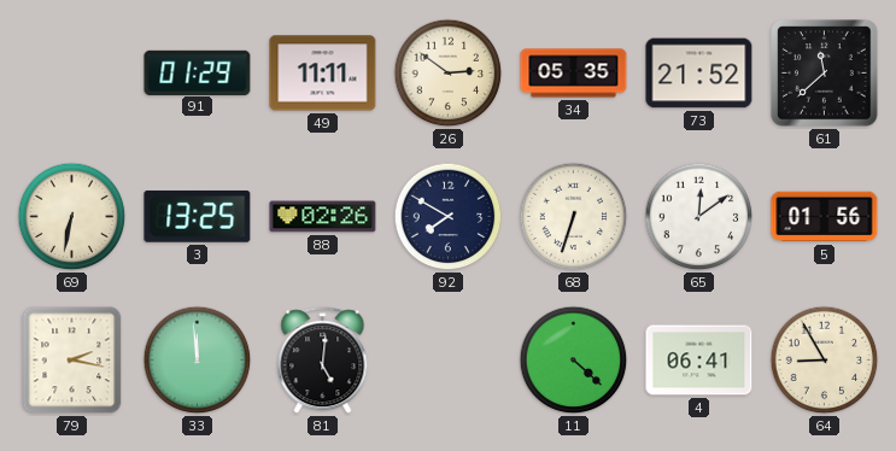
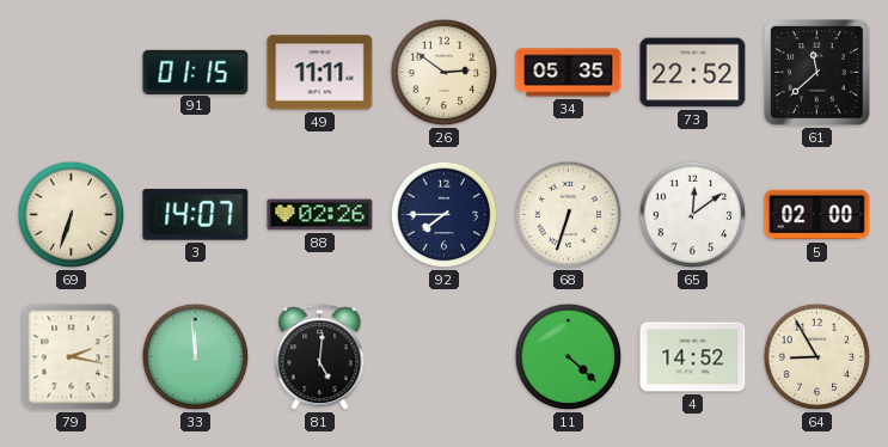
91: 01:29 -> 01:15 (196, 72)
73: 21:52 -> 22:52 (693, 73)
69: 6:32 -> 6:33 (72, 215)
3: 13:25 -> 14:07 (196, 214)
92: 7:50 -> 7:45 (445, 215)
5: 01:56 -> 02:00 (817, 215)
4: 06:41 -> 14:52 (693, 357)
